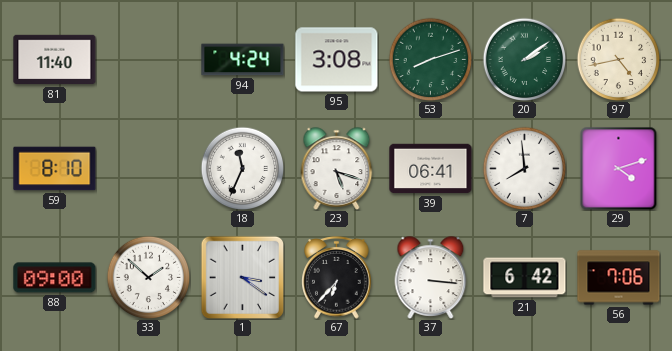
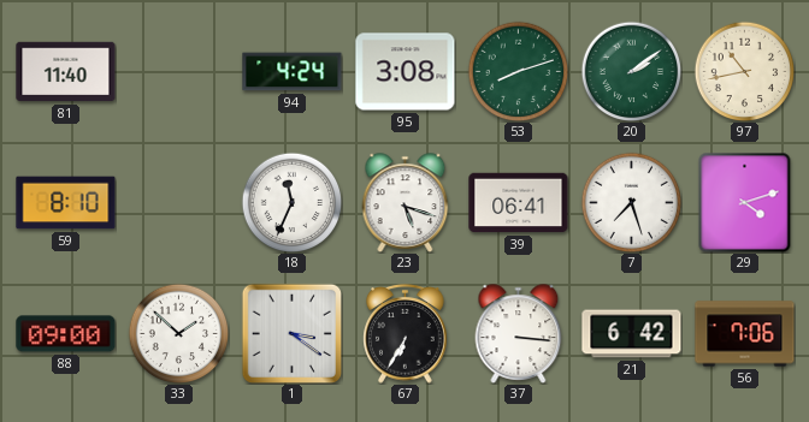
97: 4:43 -> 10:43 (744, 71)
7: 7:59 -> 7:27 (631, 202)
67: 6:37 -> 6:35 (406, 334)
